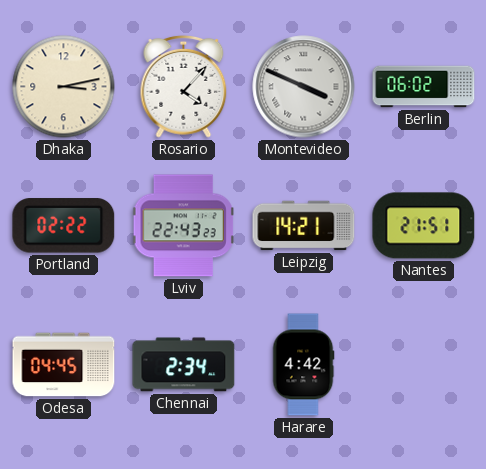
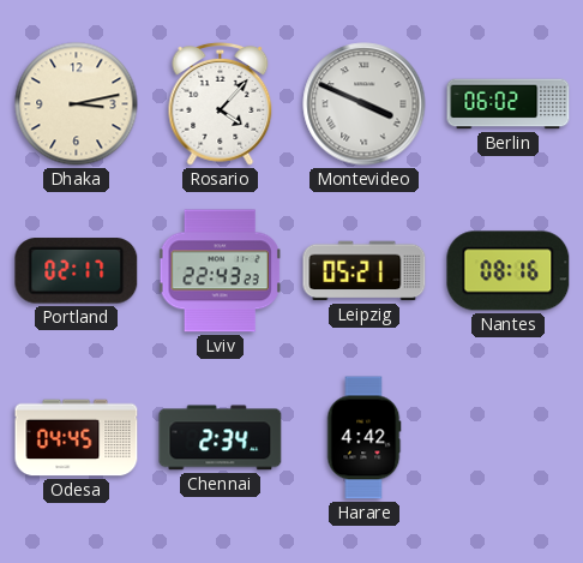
Portland: 02:22 -> 02:17 (77, 271)
Leipzig: 14:21 -> 05:21 (365, 271)
Nantes: 21:51 -> 08:16 (509, 271)
